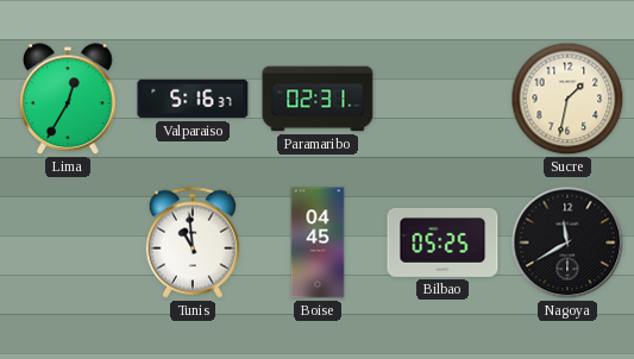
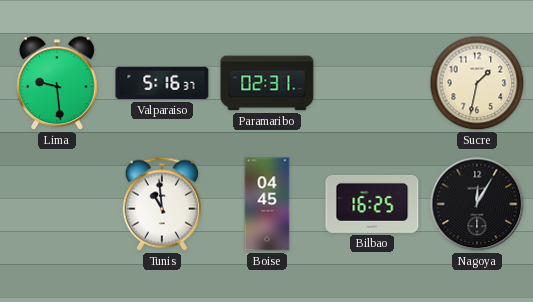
Lima: 12:35 -> 9:29 (58, 84)
Bilbao: 05:25 -> 16:25 (372, 204)
Nagoya: 11:40 -> 12:05 (477, 204)
